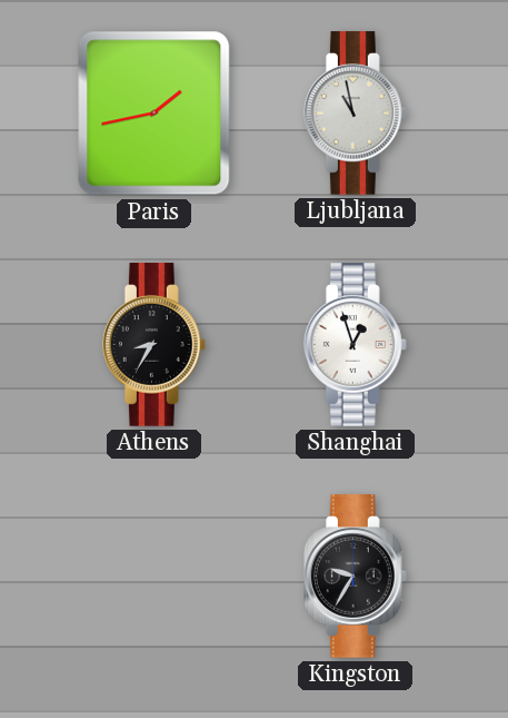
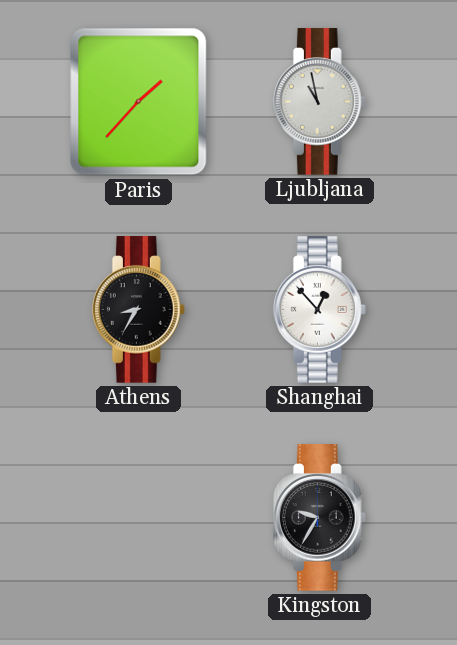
Paris: 1:43 -> 1:37 (139, 102)
Shanghai: 12:57 -> 12:53 (319, 310)
